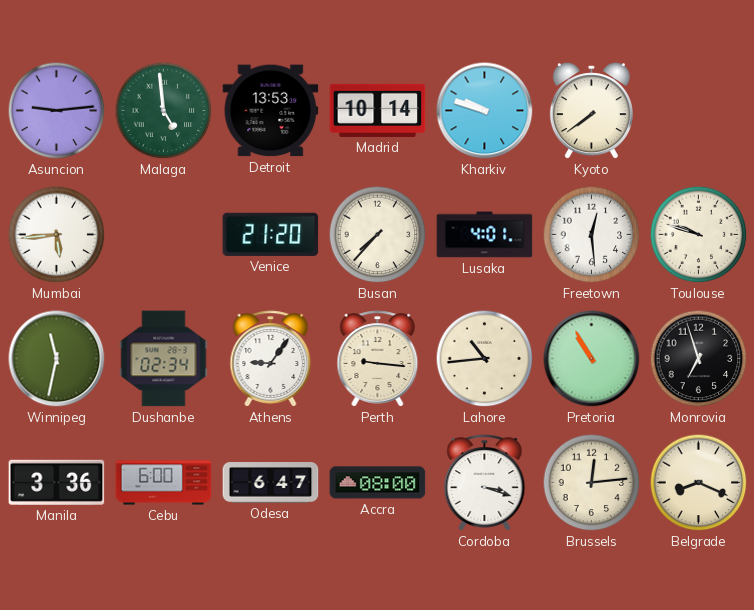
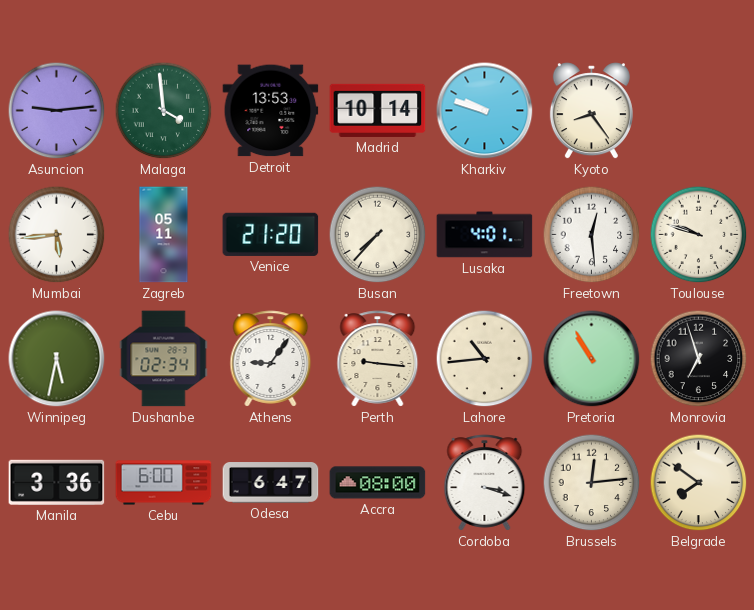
Malaga: 4:59 -> 3:59 (164, 111)
Kyoto: 7:39 -> 8:24 (591, 111)
Zagreb: none -> 05:11 (164, 235)
Winnipeg: 11:32 -> 5:32 (57, 359)
Belgrade: 8:19 -> 7:51 (699, 483)
